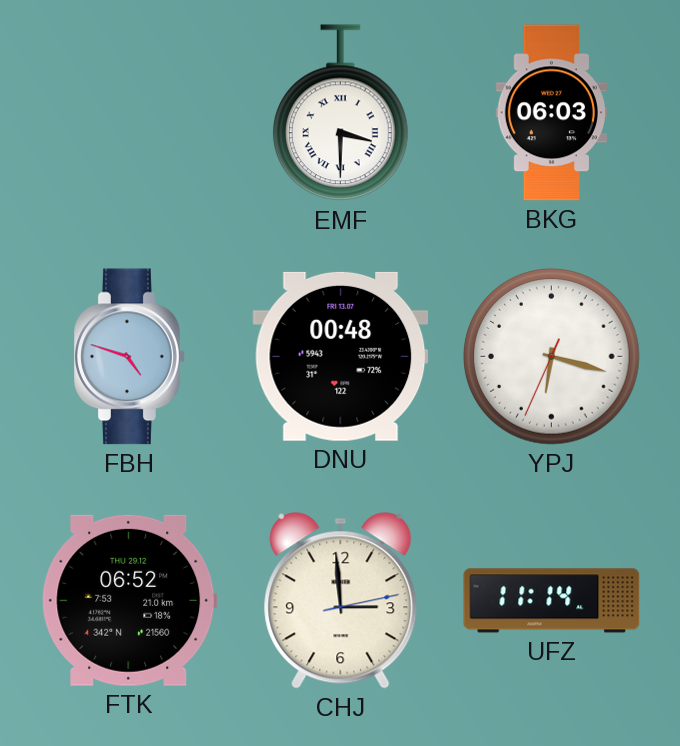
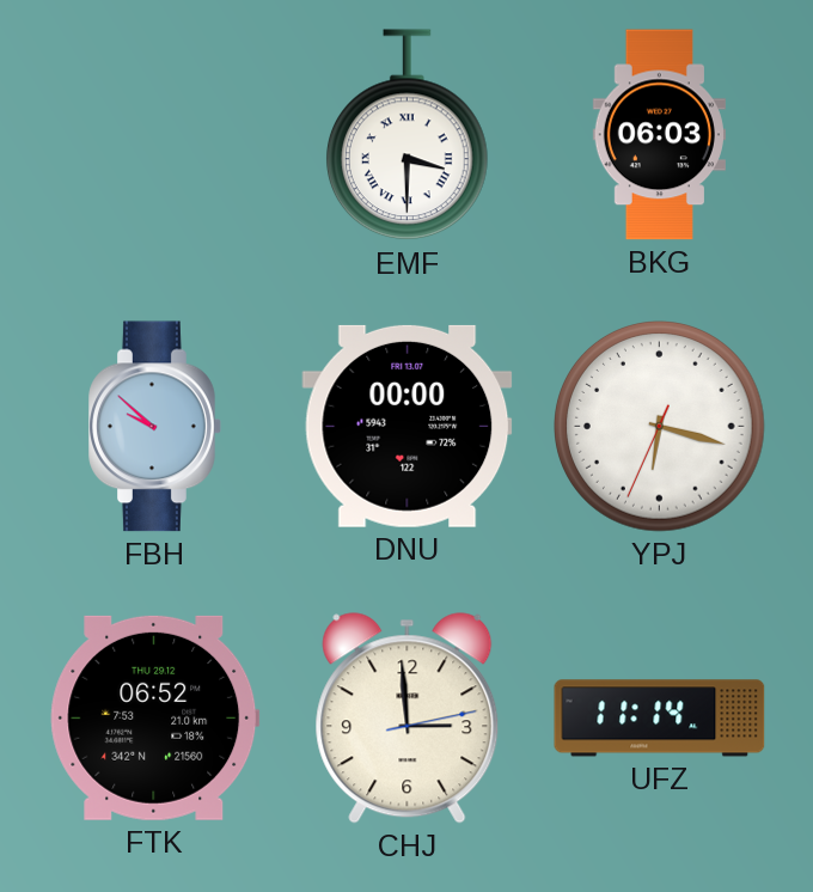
FBH: 4:48 -> 9:52 (155, 427)
DNU: 00:48 -> 00:00 (408, 426)
